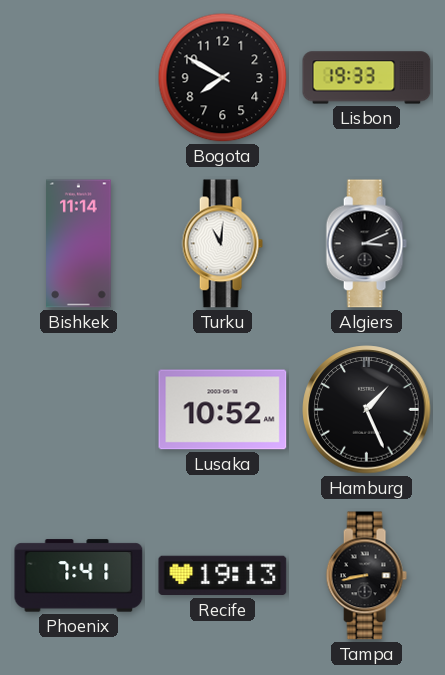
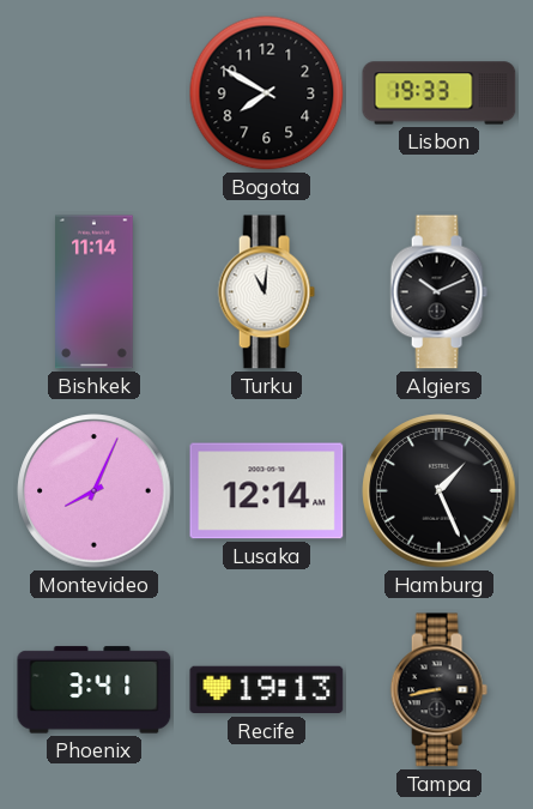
Algiers: 3:11 -> 10:11 (438, 292)
Montevideo: none -> 8:04 (95, 491)
Lusaka: 10:52 -> 12:14 (267, 491)
Phoenix: 7:41 -> 3:41 (95, 690)
